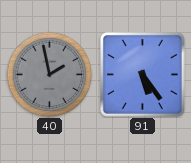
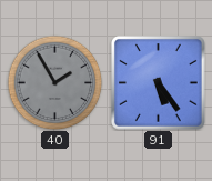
40: 1:58 -> 1:55 (54, 82)
